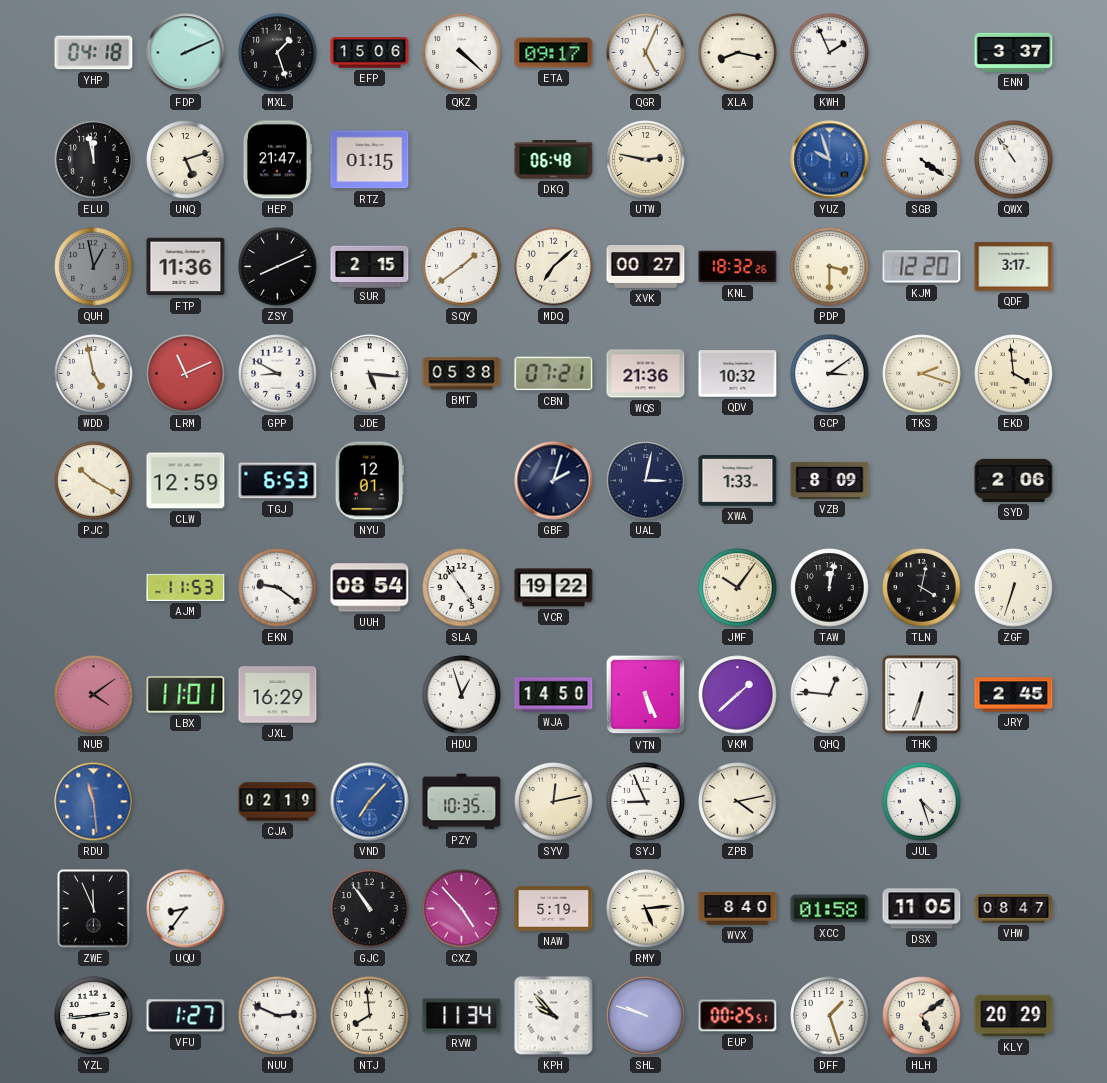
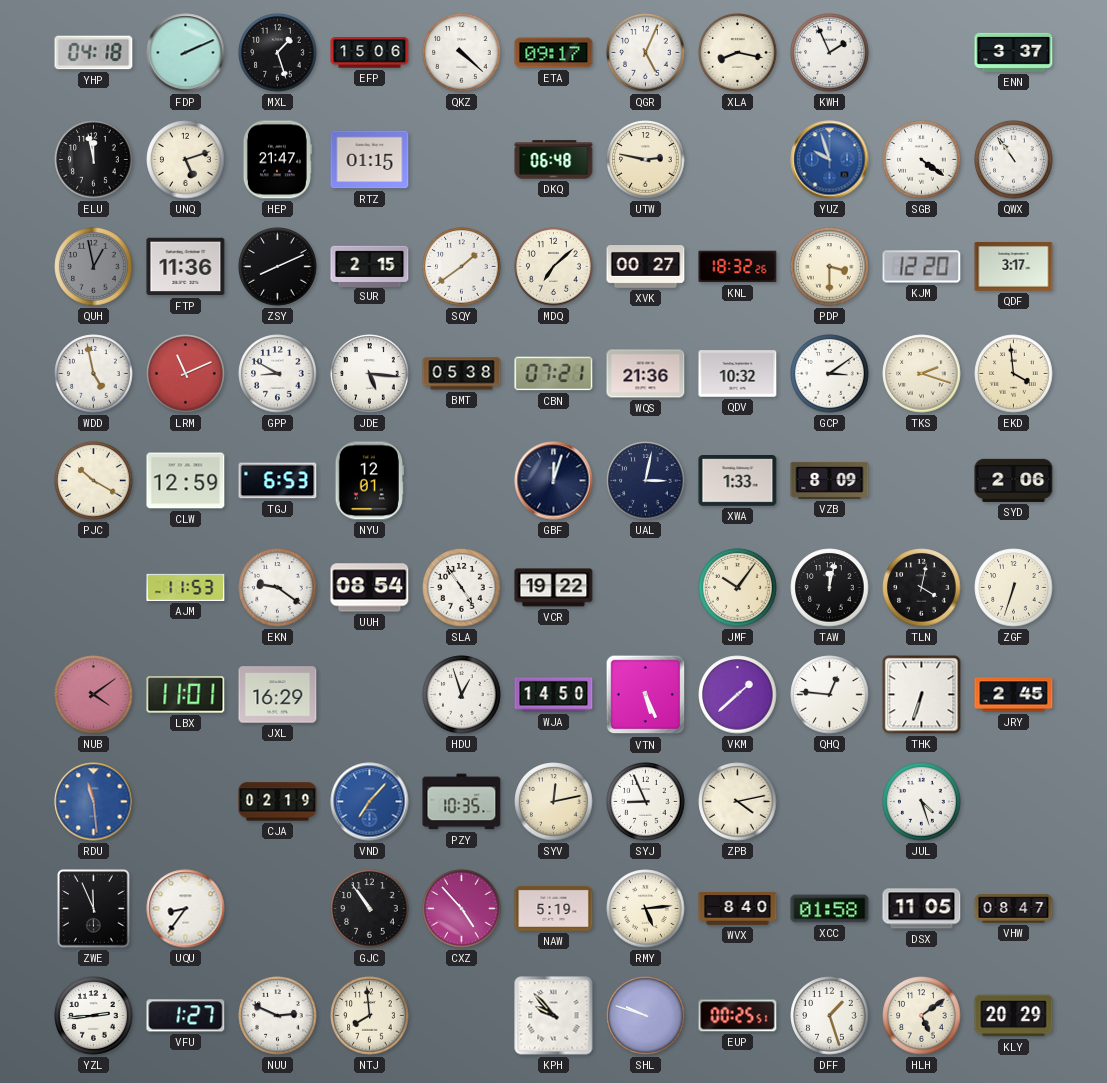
GBF: 2:03 -> 12:03 (554, 481)
RVW: 11:34 -> none (462, 1016)
